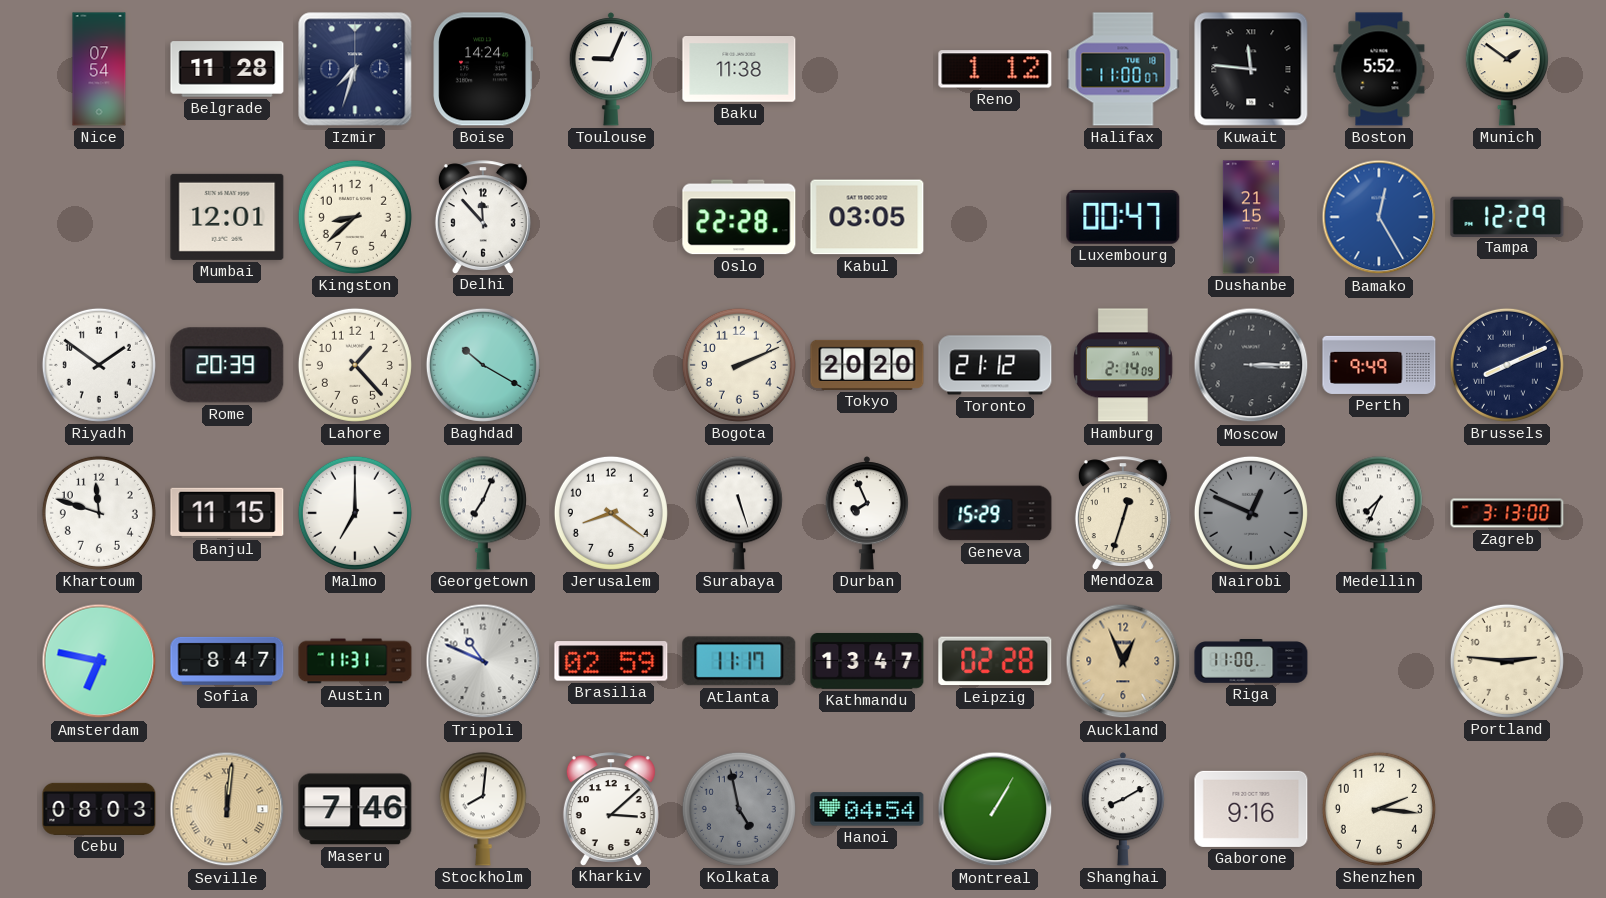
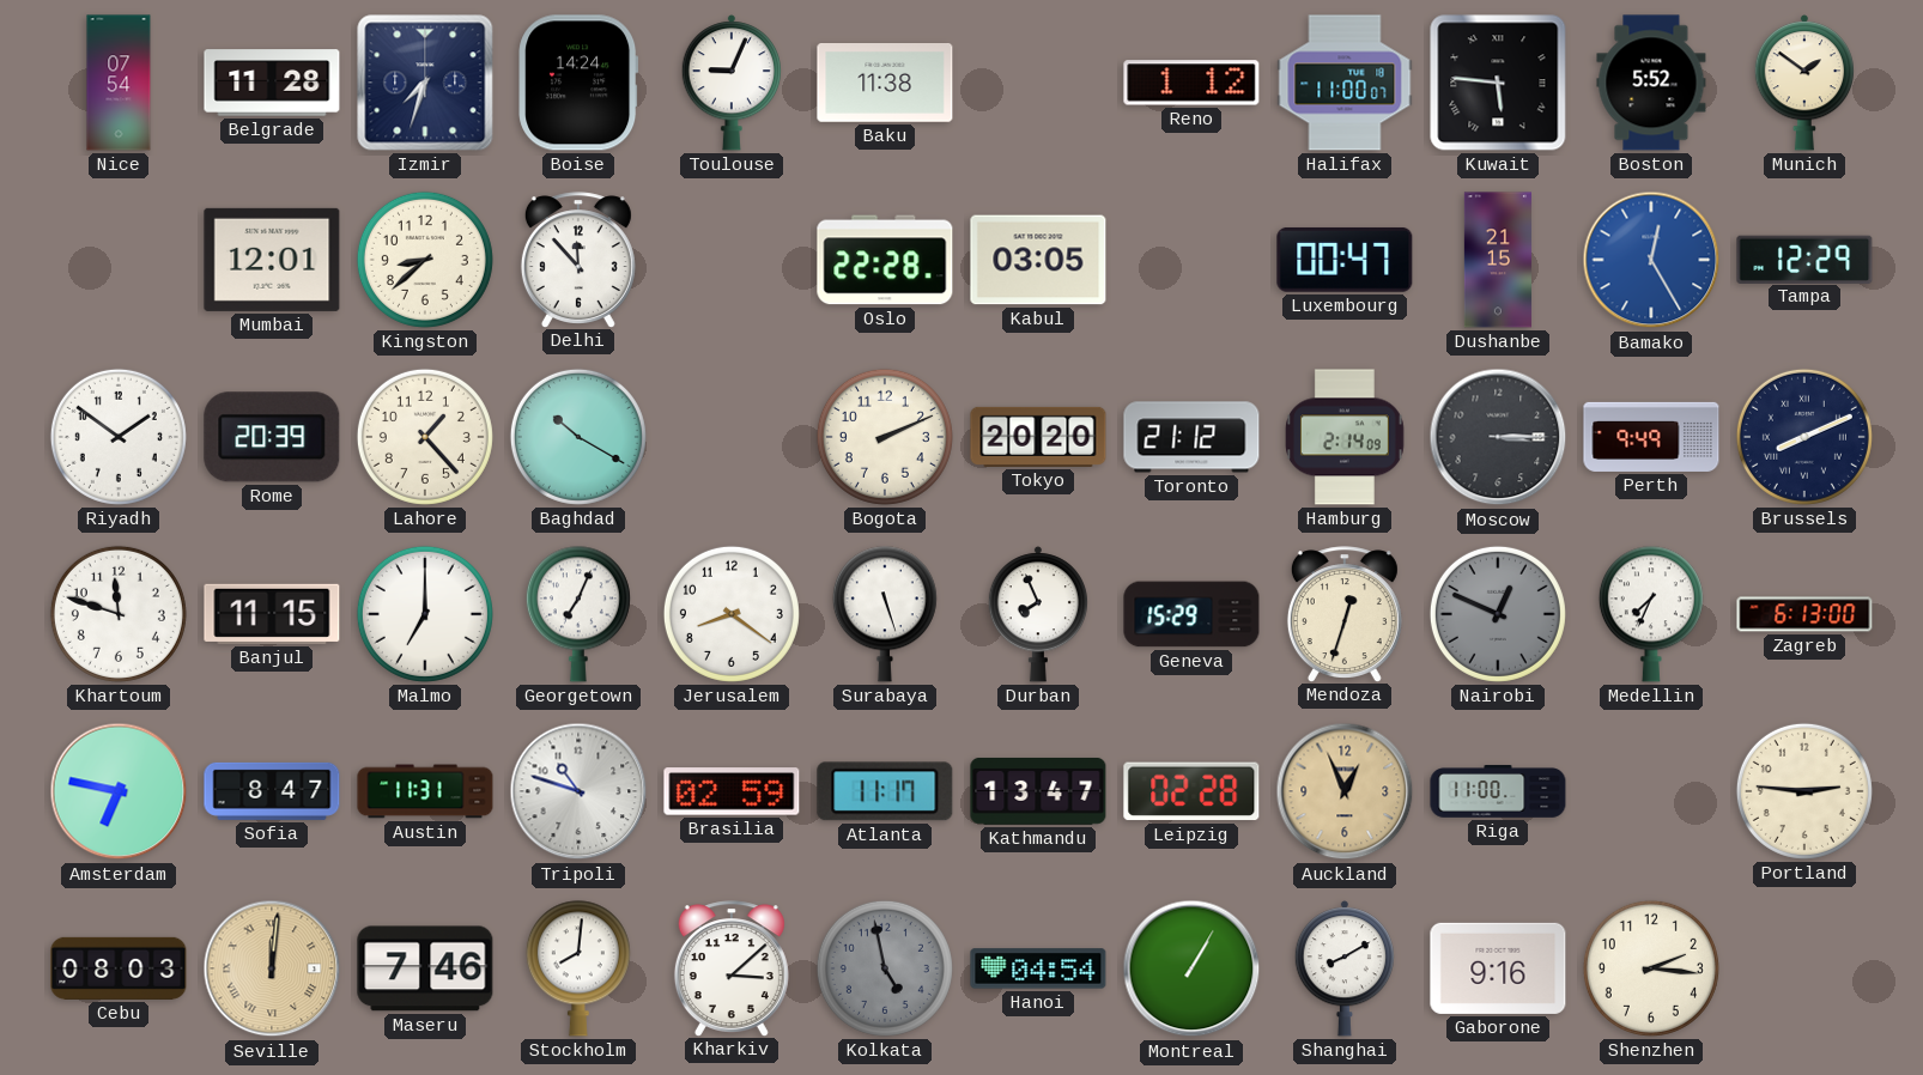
Kuwait: 11:46 -> 5:46 (1498, 83)
Zagreb: 3:13 -> 6:13 (1804, 614)
Tripoli: 10:49 -> 10:48 (578, 791)
